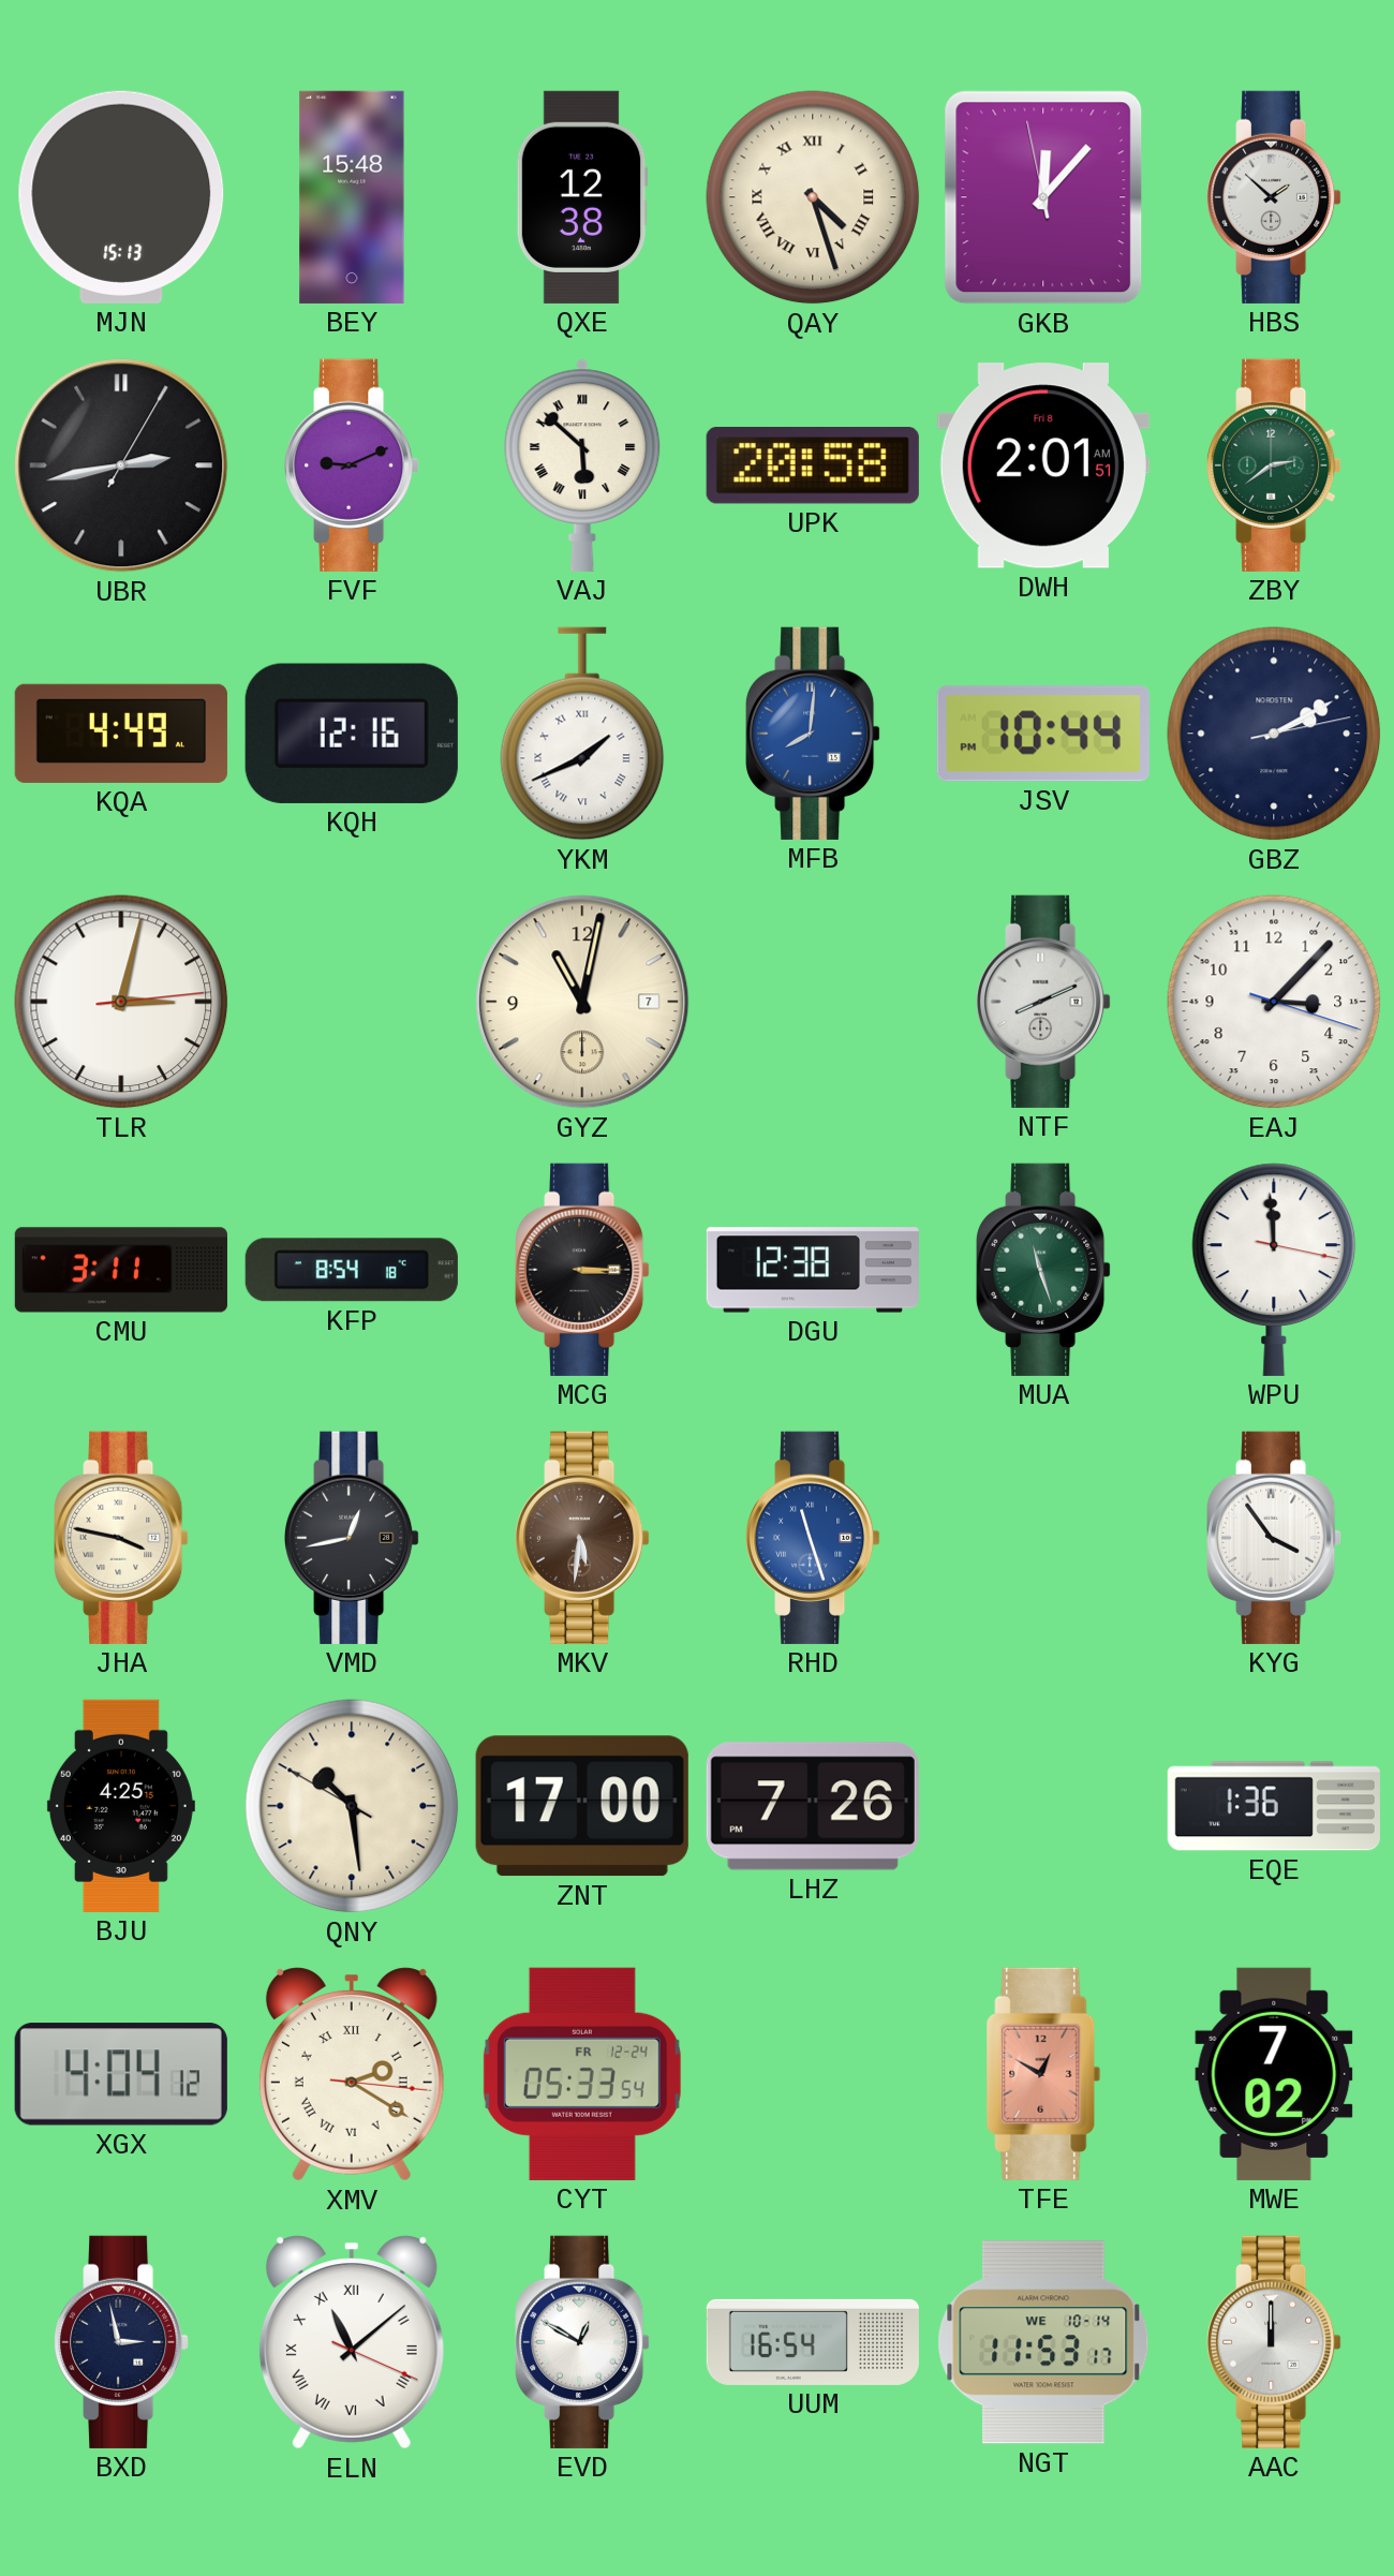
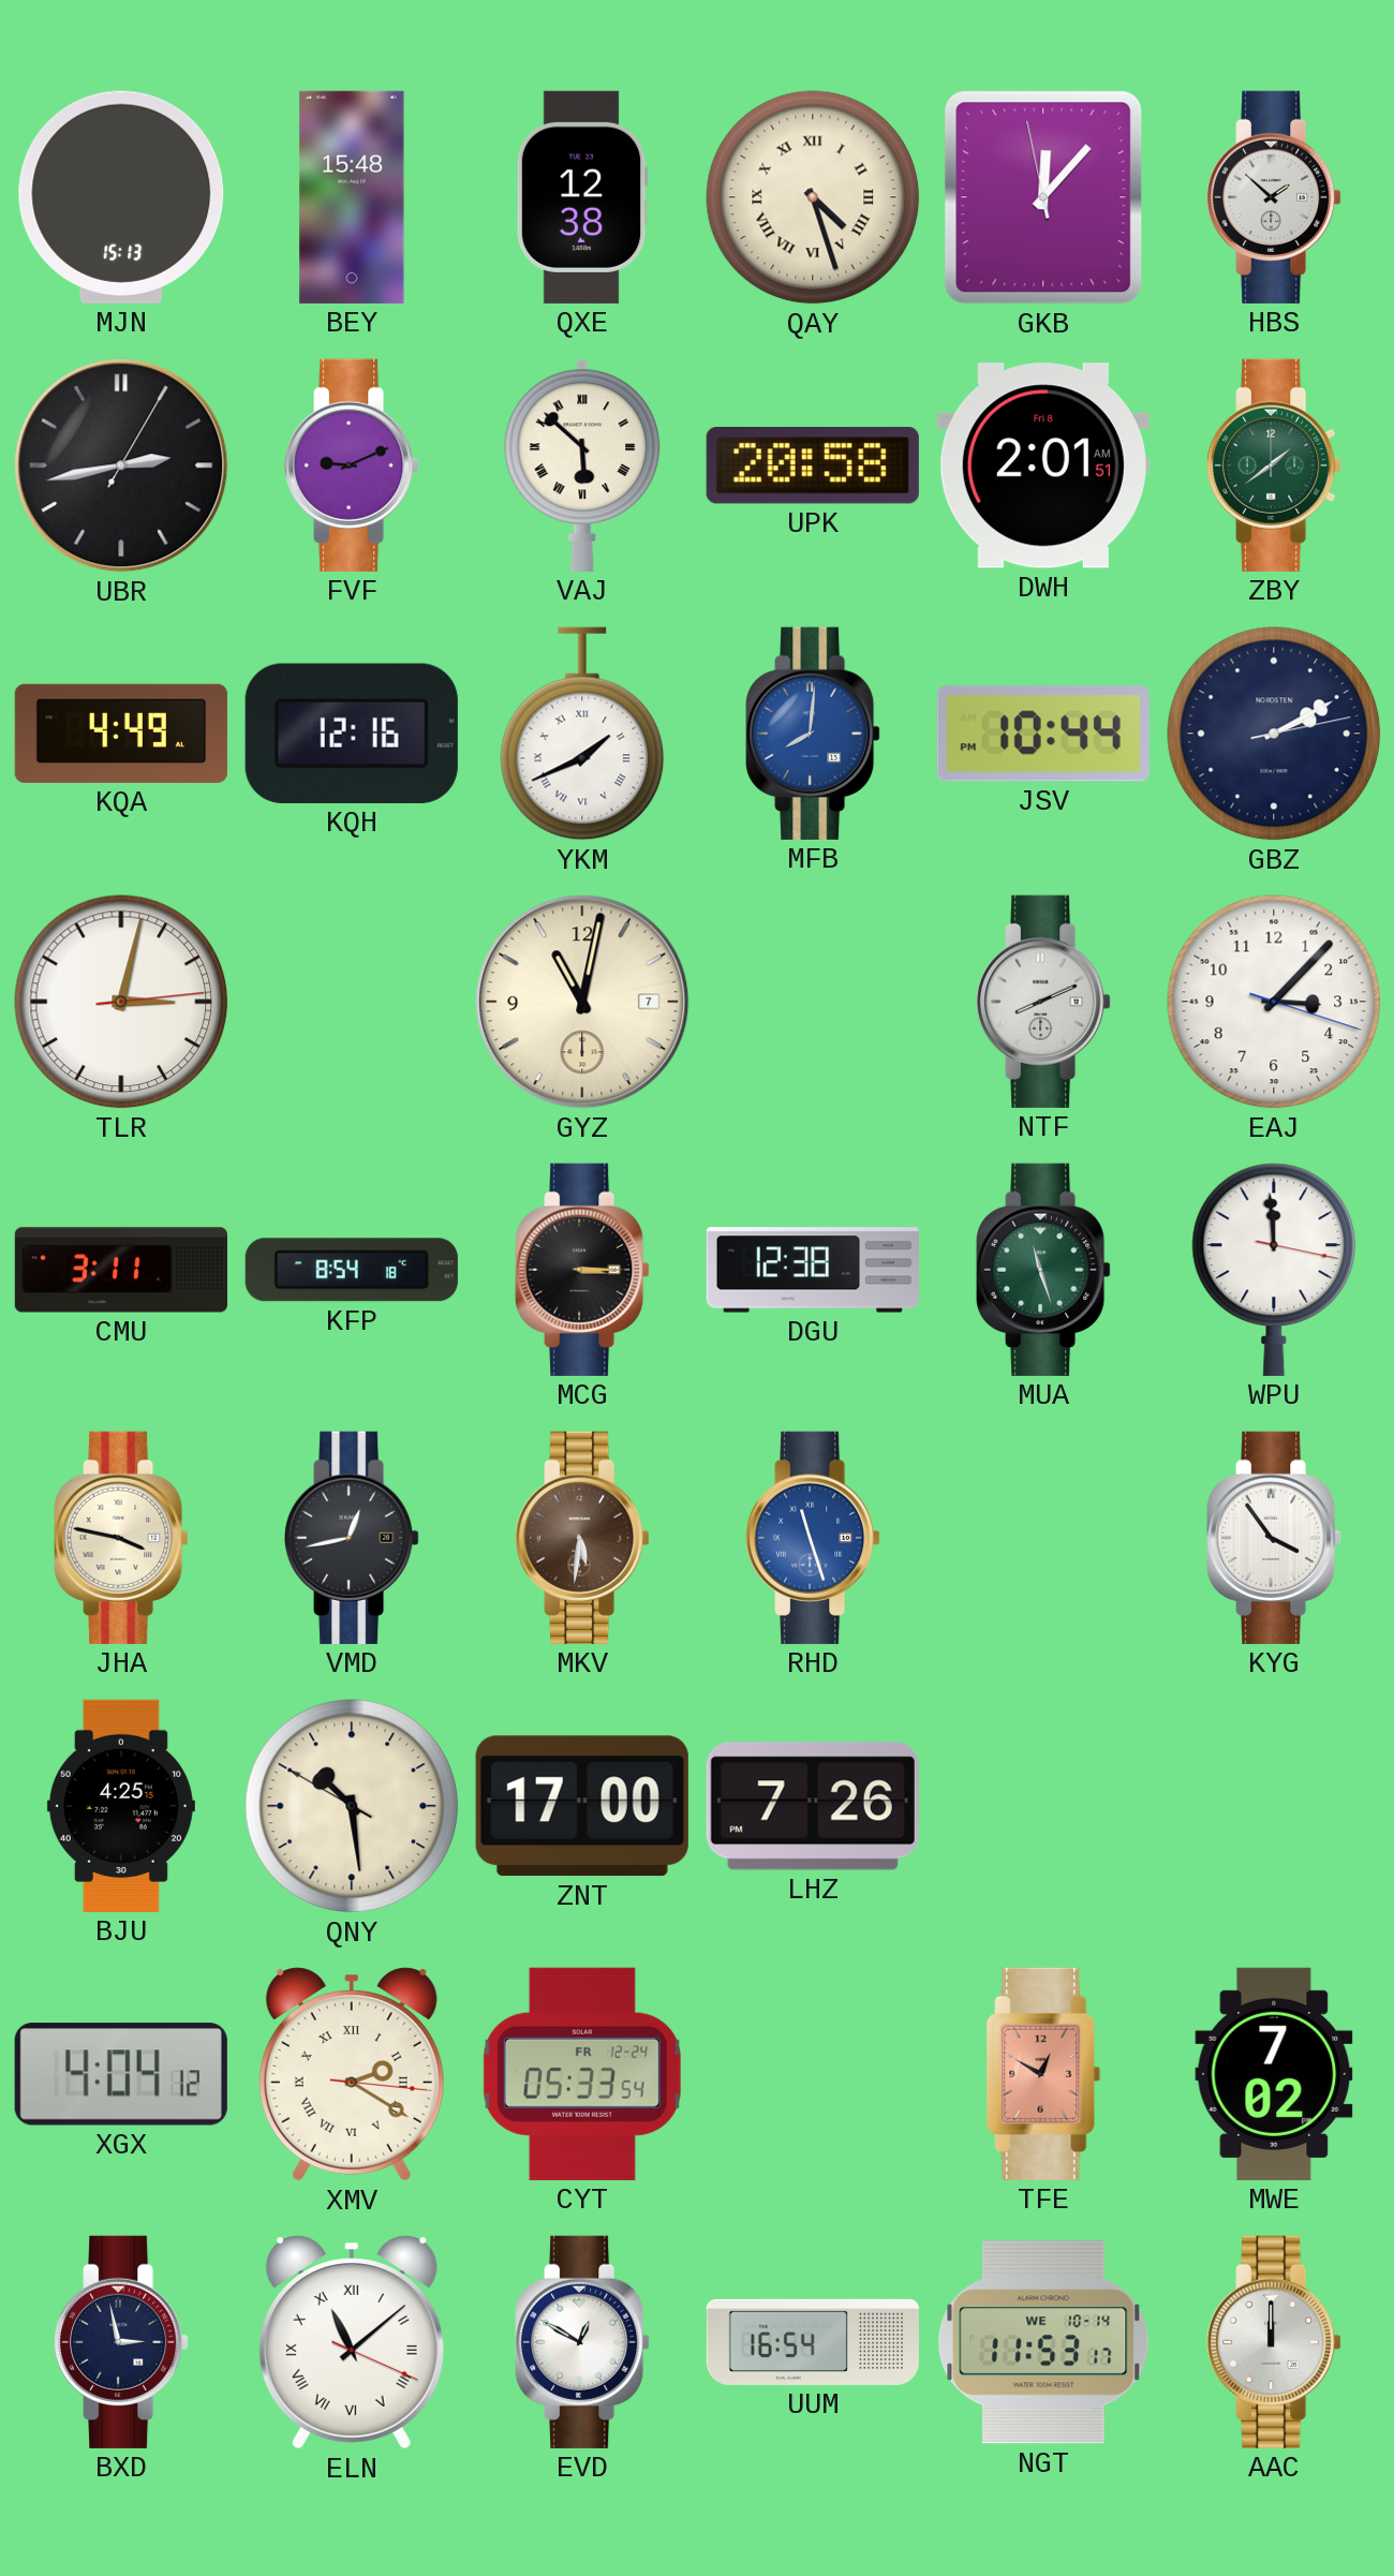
ZBY: 2:39 -> 1:39 (1274, 465)
EQE: 1:36 -> none (1274, 1806)
